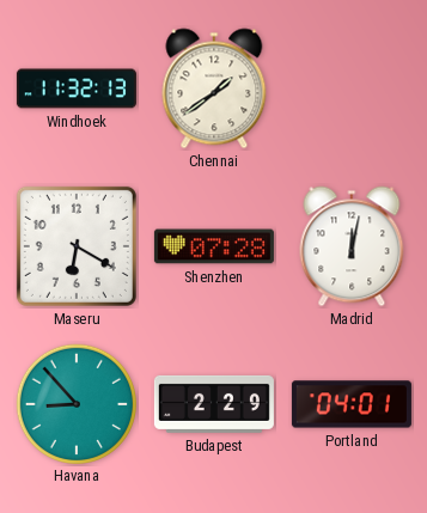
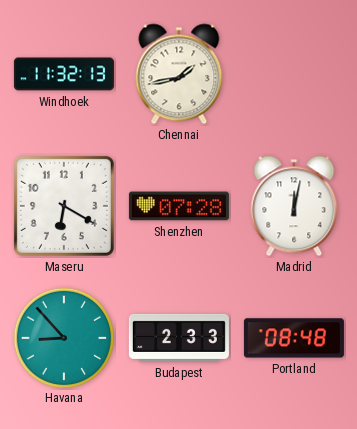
Chennai: 1:39 -> 1:43 (179, 74)
Budapest: 2:29 -> 2:33 (179, 338)
Portland: 04:01 -> 08:48 (294, 338)
